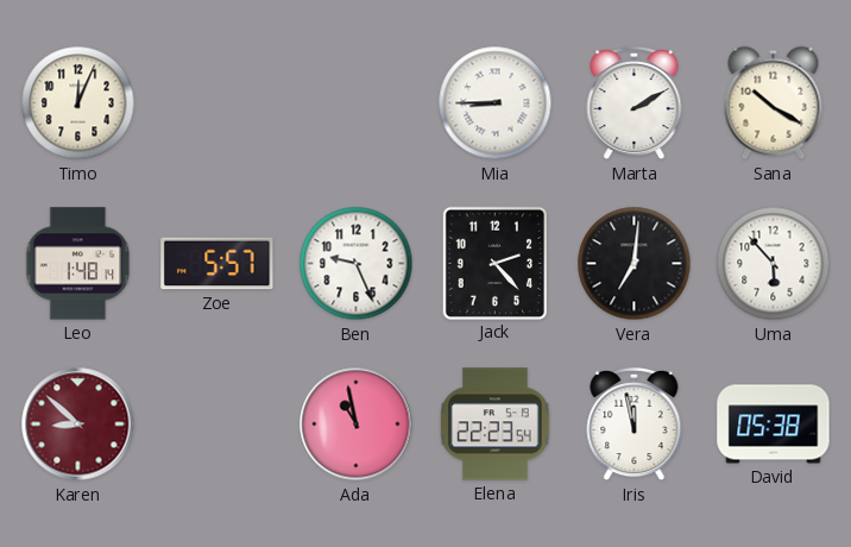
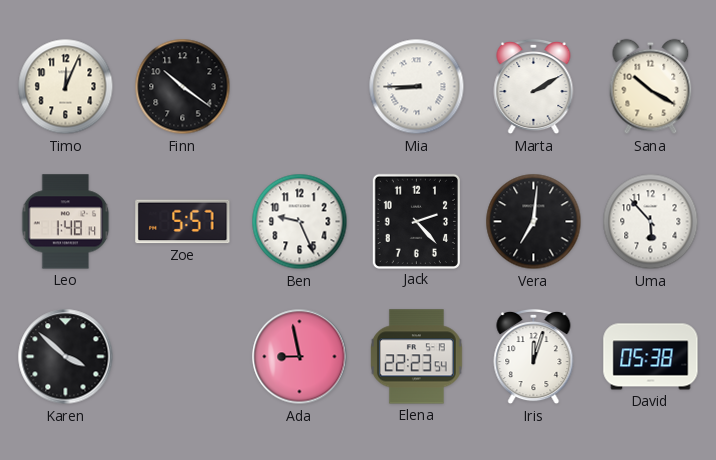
Finn: none -> 10:21 (183, 87)
Karen: 8:52 -> 3:52 (66, 357)
Karen dial: burgundy -> black (66, 357)
Ada: 10:58 -> 8:58 (300, 357)
Iris: 11:58 -> 12:03 (534, 357)
